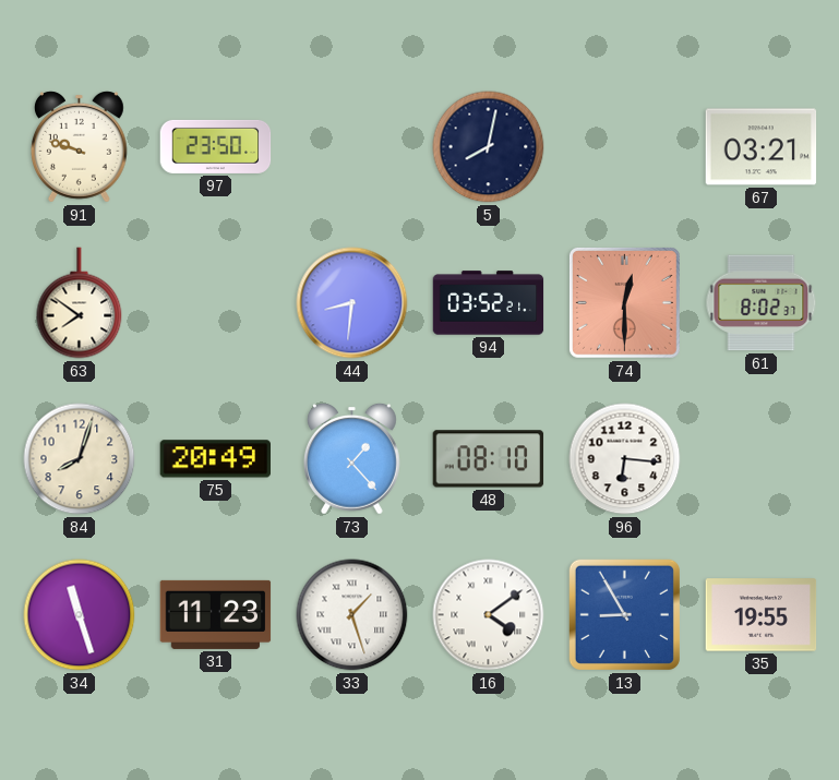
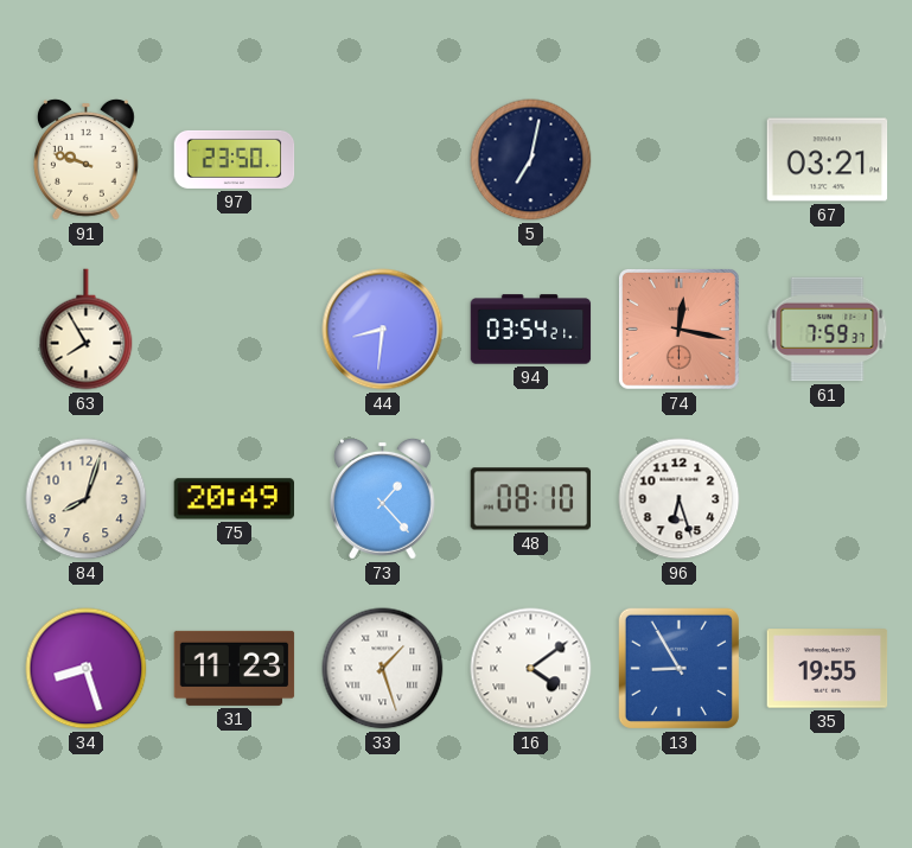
5: 8:02 -> 7:02 (531, 160)
63: 7:51 -> 7:55 (87, 330)
94: 03:52 -> 03:54 (531, 330)
74: 12:30 -> 12:17 (678, 329)
61: 8:02 -> 7:59 (828, 330)
96: 6:16 -> 6:27 (680, 499)
34: 11:27 -> 8:27 (87, 669)
